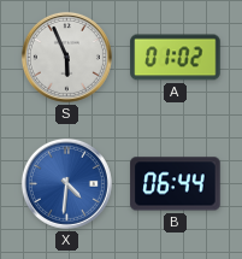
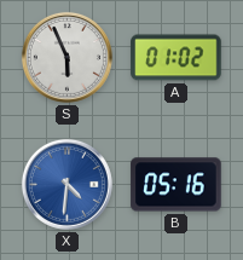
B: 06:44 -> 05:16 (177, 185)
